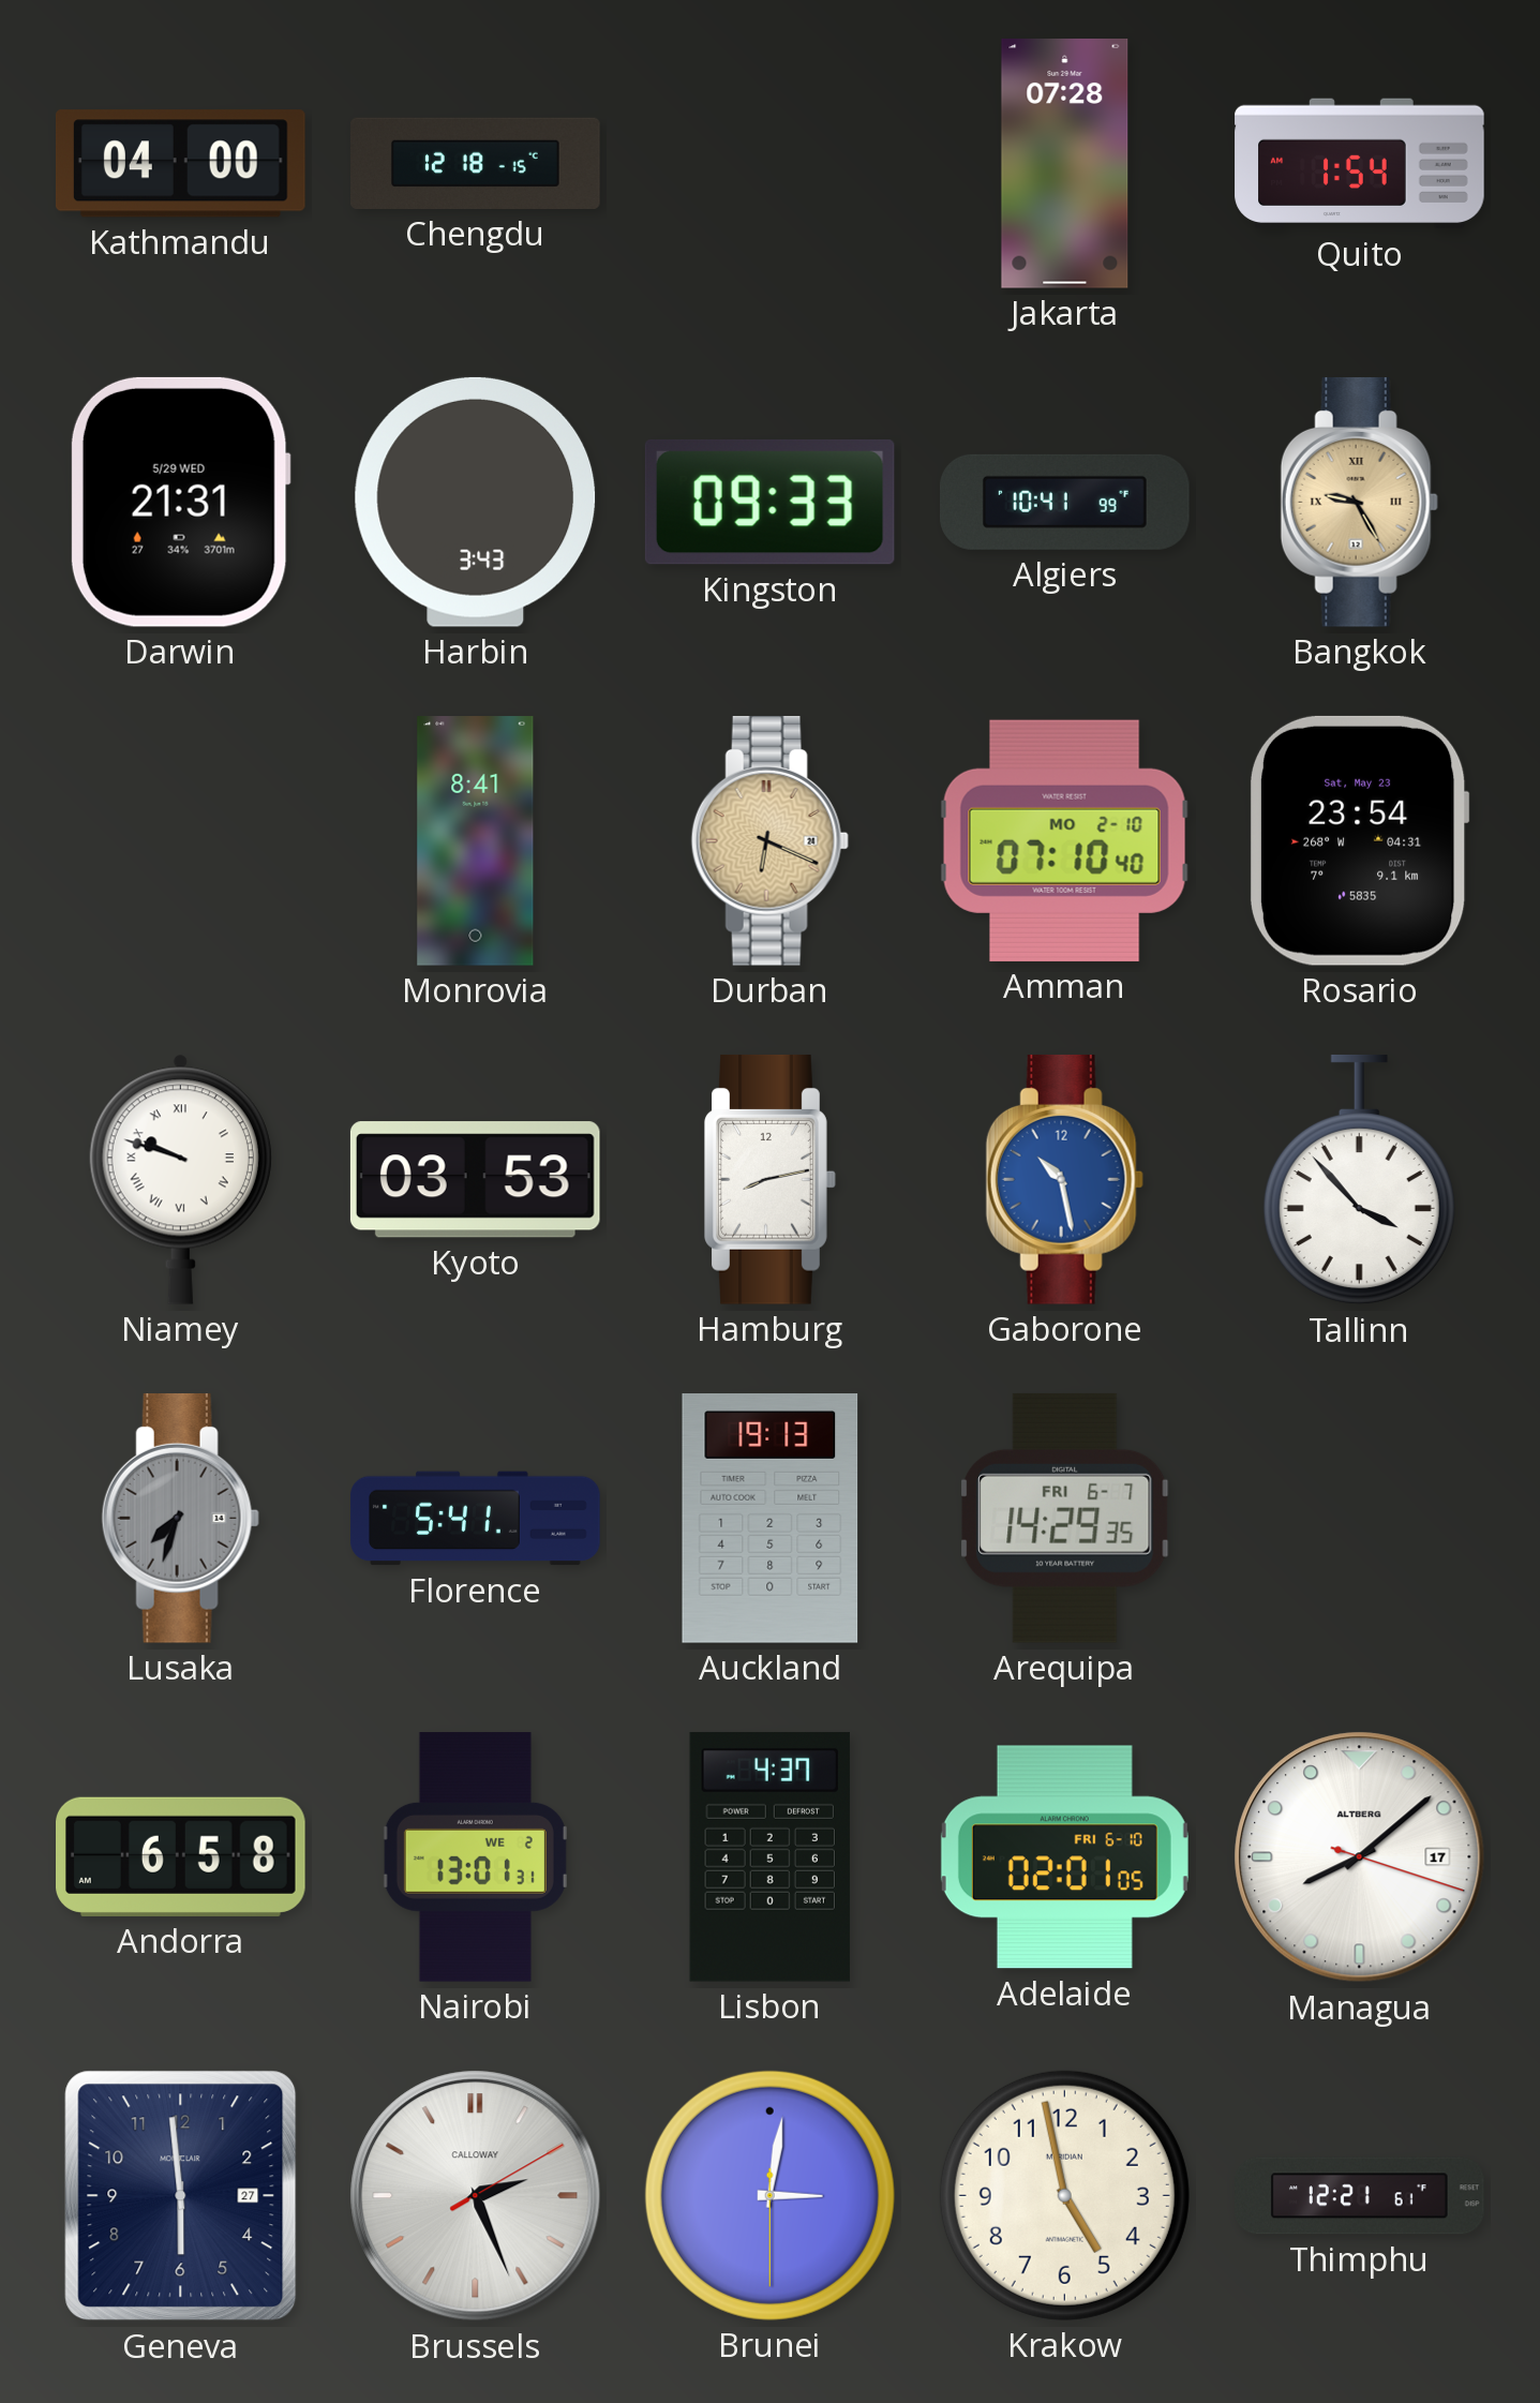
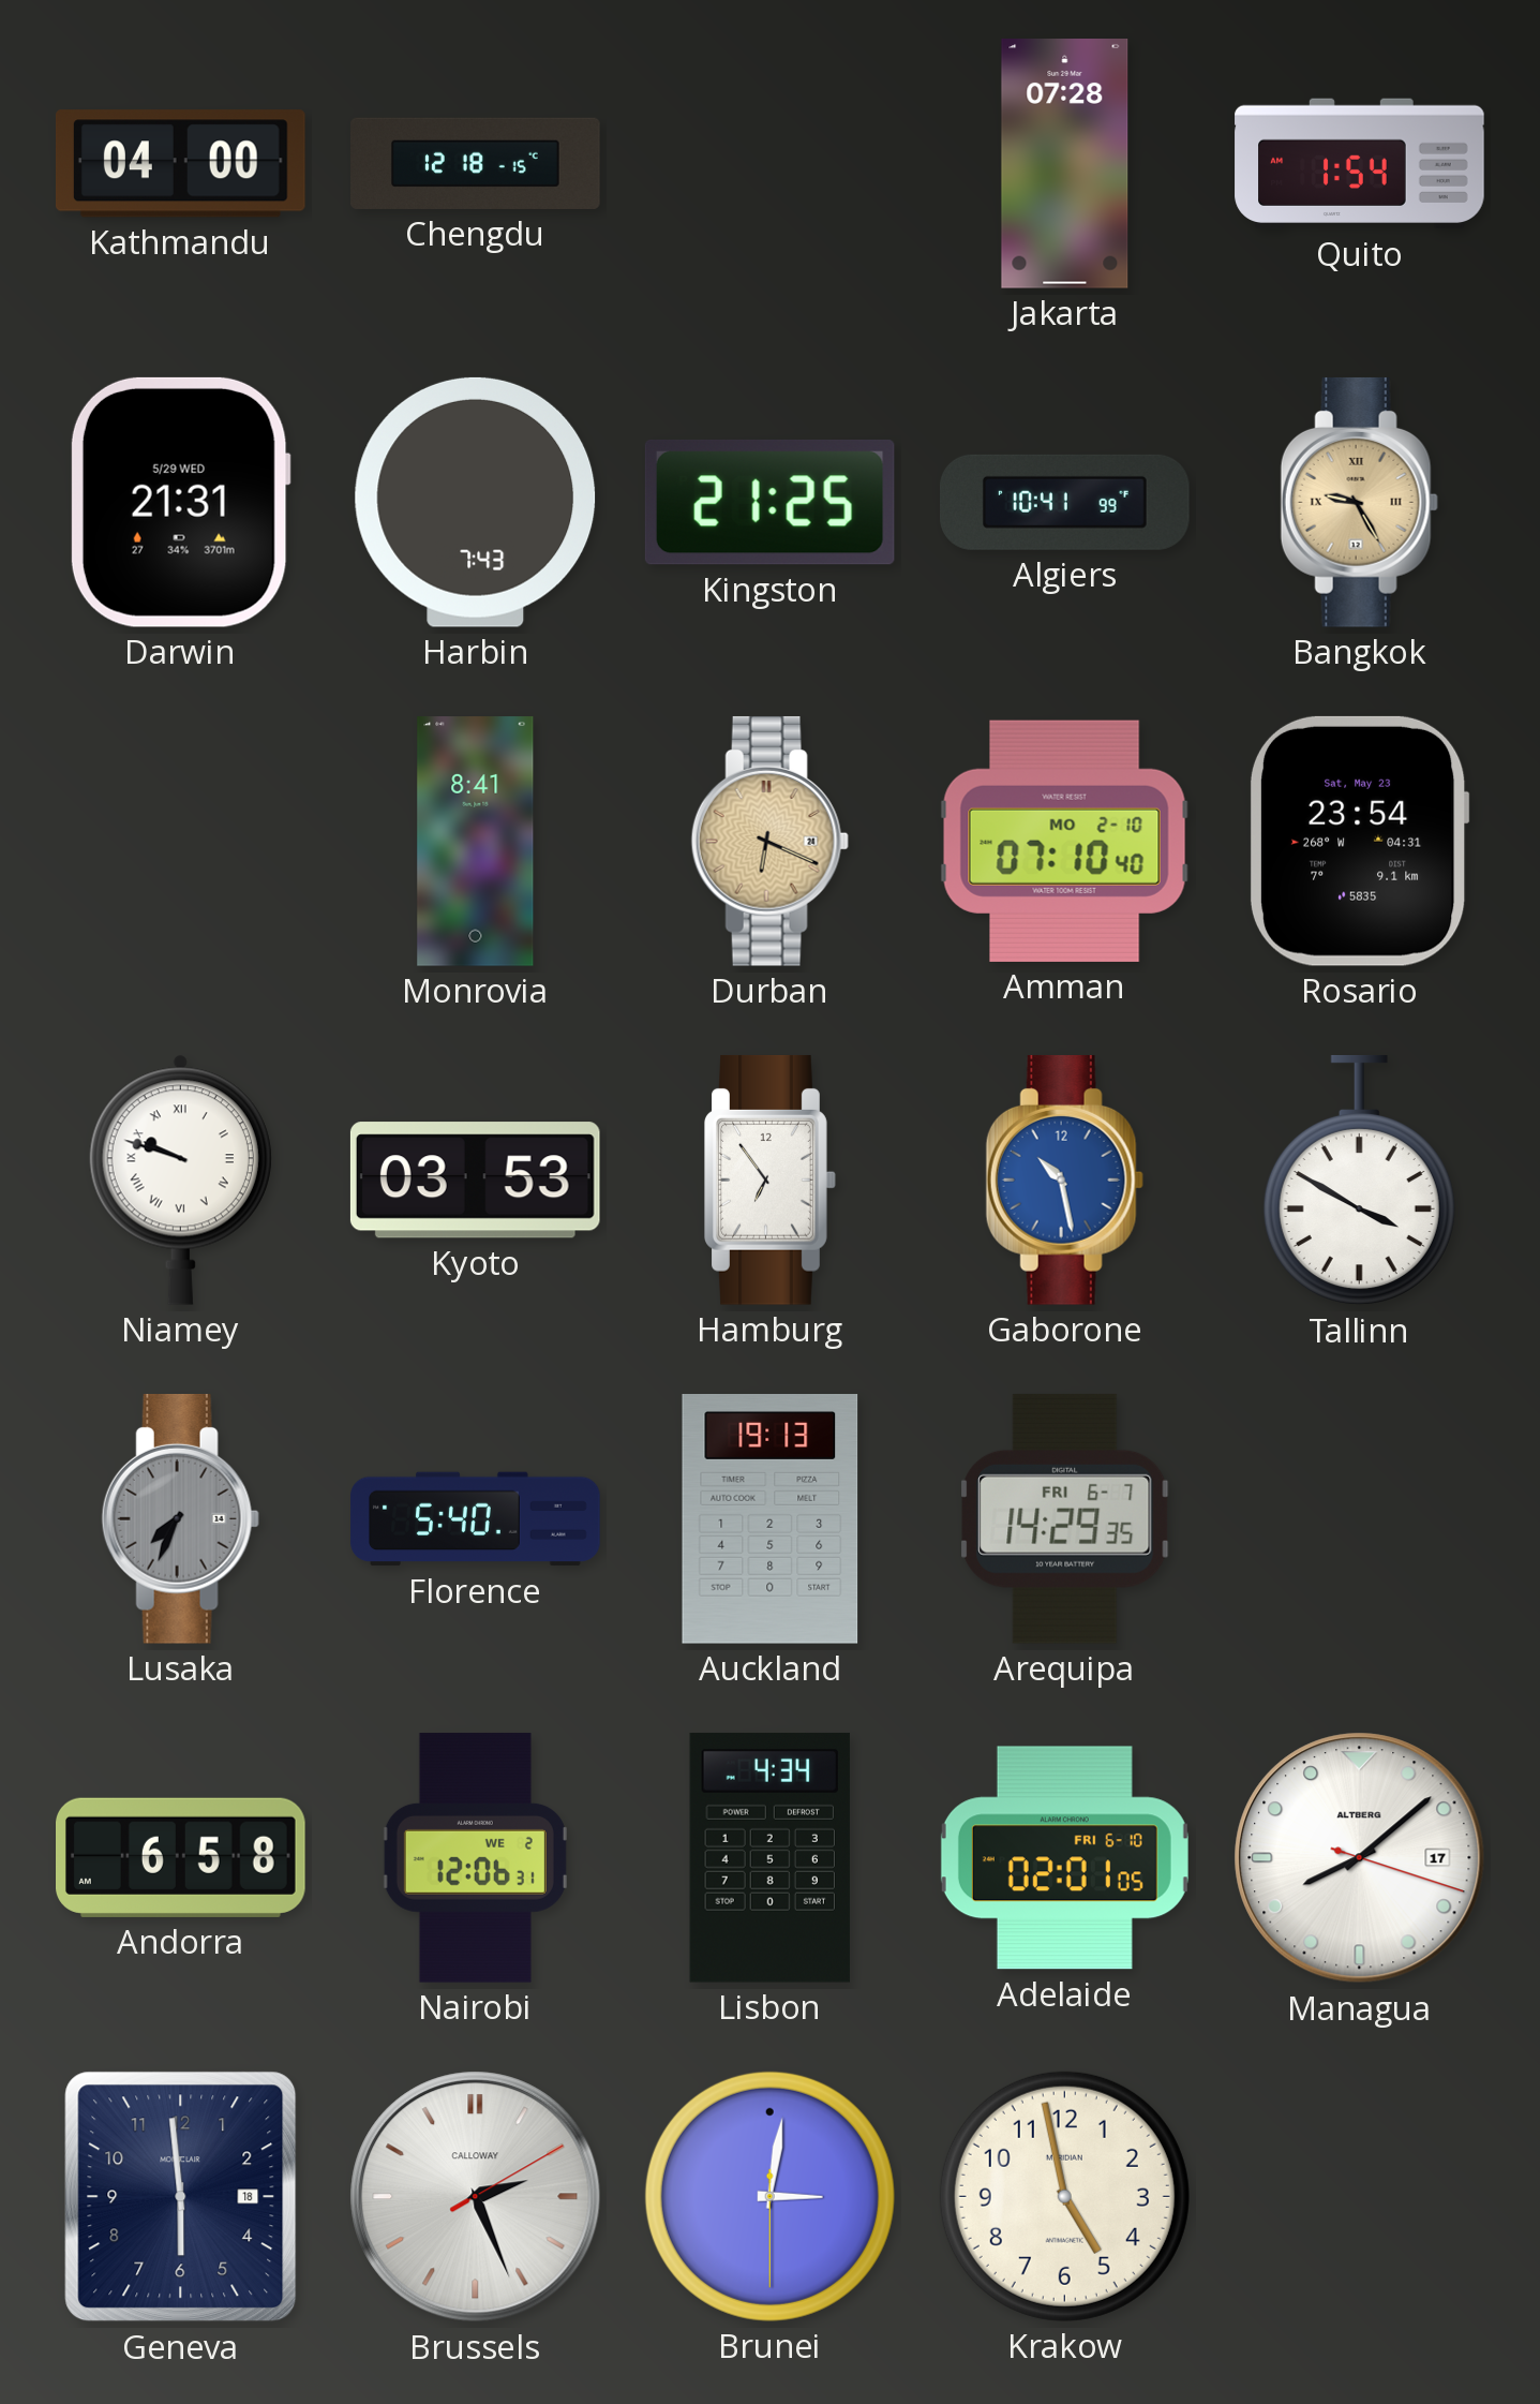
Harbin: 3:43 -> 7:43 (476, 502)
Kingston: 09:33 -> 21:25 (769, 502)
Hamburg: 8:13 -> 6:54 (771, 1179)
Tallinn: 3:53 -> 3:50 (1359, 1181)
Lusaka: 7:33 -> 7:34 (180, 1518)
Florence: 5:41 -> 5:40 (476, 1519)
Nairobi: 13:01 -> 12:06 (475, 1858)
Lisbon: 4:37 -> 4:34 (769, 1857)
Geneva date: 27 -> 18 (181, 2197)
Thimphu: 12:21 -> none (1360, 2196)
